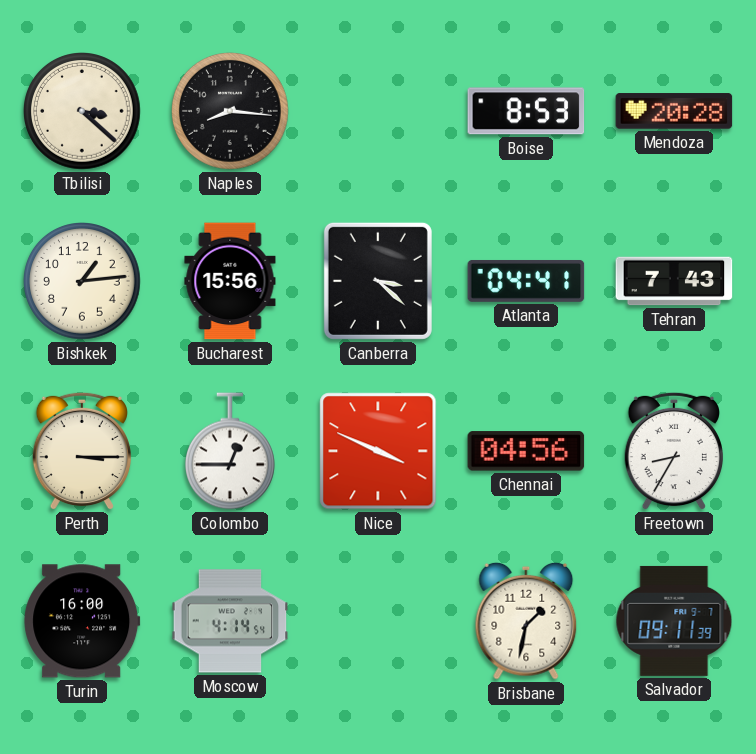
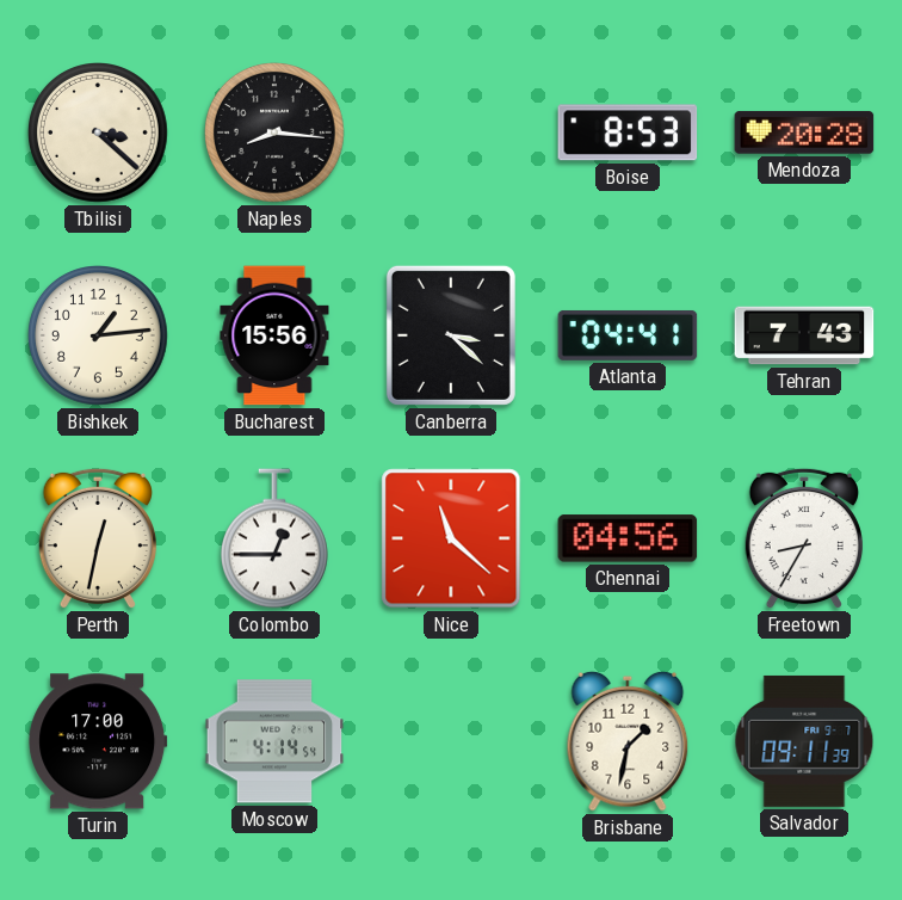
Perth: 3:15 -> 12:32 (98, 538)
Nice: 3:49 -> 11:22 (451, 538)
Turin: 16:00 -> 17:00 (98, 741)
